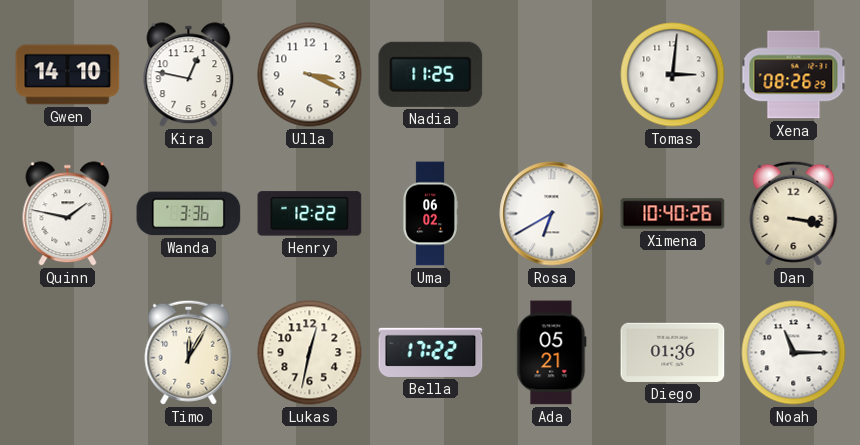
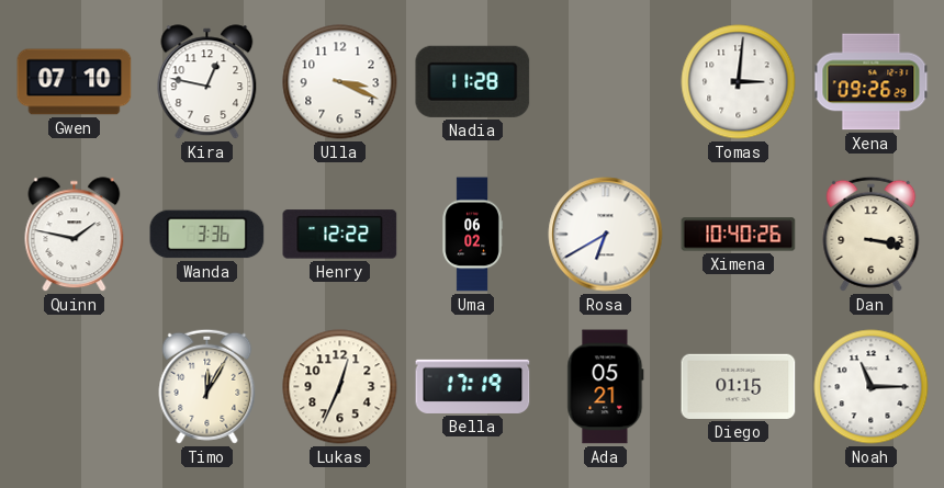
Gwen: 14:10 -> 07:10 (75, 82)
Nadia: 11:25 -> 11:28 (473, 81)
Xena: 08:26 -> 09:26 (872, 82)
Lukas: 12:32 -> 12:34 (340, 387)
Bella: 17:22 -> 17:19 (473, 386)
Diego: 01:36 -> 01:15 (739, 386)
